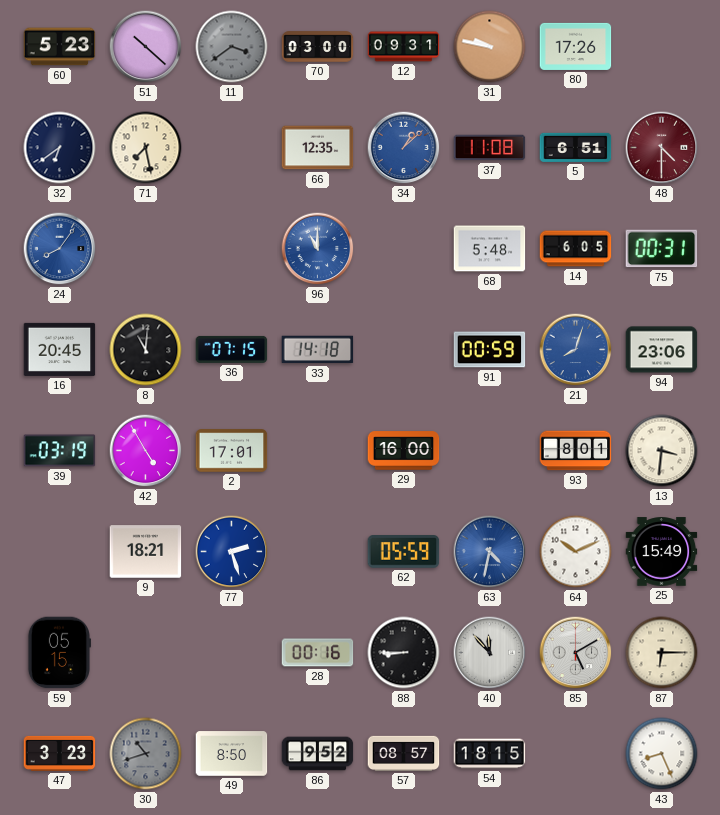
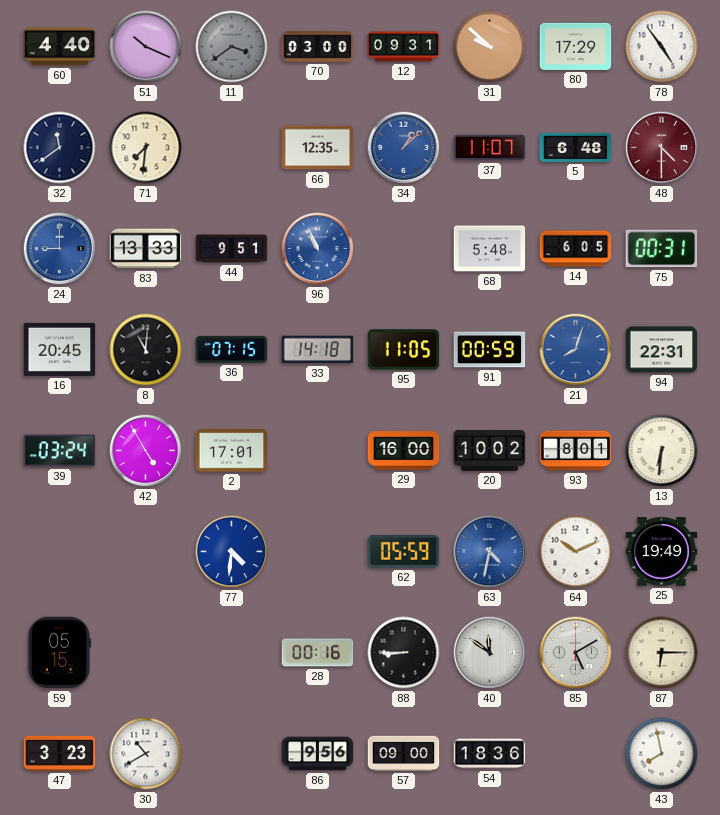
60: 5:23 -> 4:40 (60, 47)
51: 10:22 -> 10:19 (146, 47)
31: 9:47 -> 9:52 (490, 47)
80: 17:26 -> 17:29 (576, 46)
78: none -> 4:54 (662, 47)
32: 6:39 -> 11:39 (60, 148)
71: 7:28 -> 7:31 (146, 148)
37: 11:08 -> 11:07 (490, 148)
5: 6:51 -> 6:48 (576, 147)
24: 8:06 -> 9:00 (60, 249)
83: none -> 13:33 (146, 249)
44: none -> 9:51 (232, 249)
96: 11:00 -> 10:56 (318, 249)
95: none -> 11:05 (404, 350)
94: 23:06 -> 22:31 (662, 350)
39: 03:19 -> 03:24 (60, 451)
20: none -> 10:02 (490, 450)
13: 3:31 -> 6:31 (662, 451)
9: 18:21 -> none (146, 552)
77: 2:27 -> 4:31 (232, 552)
25: 15:49 -> 19:49 (662, 552)
40: 11:53 -> 11:51 (490, 653)
30: 10:42 -> 10:40 (146, 754)
30 dial: grey -> white (146, 754)
49: 8:50 -> none (232, 754)
86: 9:52 -> 9:56 (318, 754)
57: 08:57 -> 09:00 (404, 753)
54: 18:15 -> 18:36 (490, 754)
43: 8:26 -> 7:58 (662, 754)
